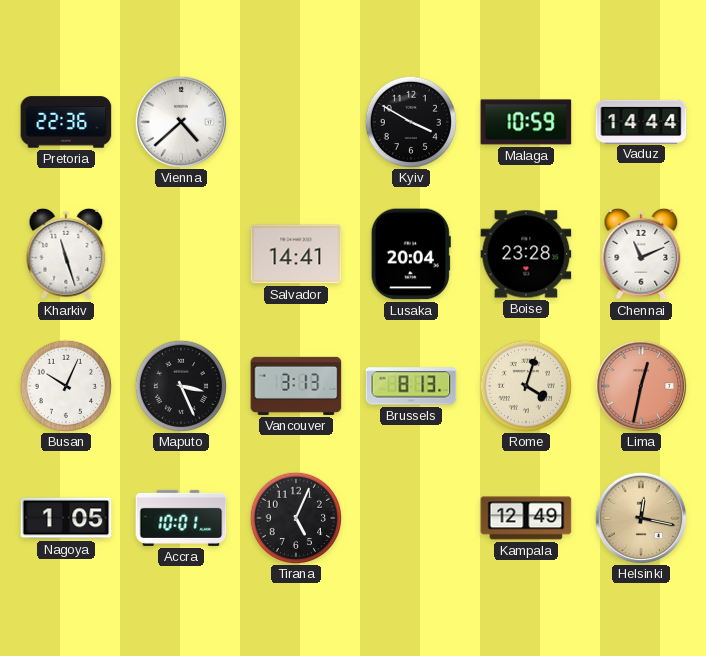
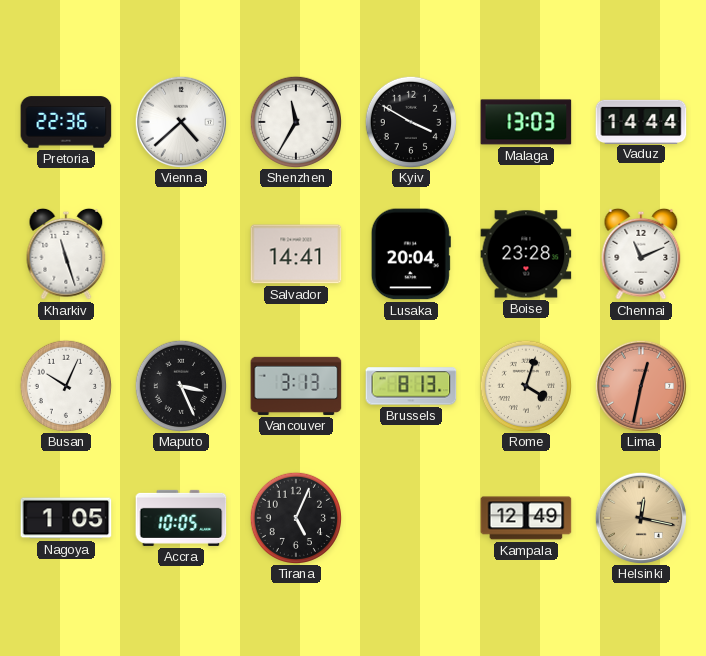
Shenzhen: none -> 11:35 (295, 121)
Malaga: 10:59 -> 13:03 (526, 122)
Accra: 10:01 -> 10:05 (181, 518)
